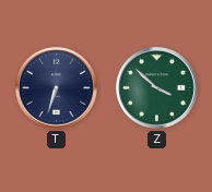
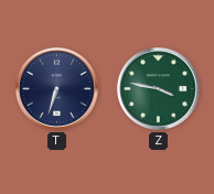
Z: 3:52 -> 3:47 (158, 88)
